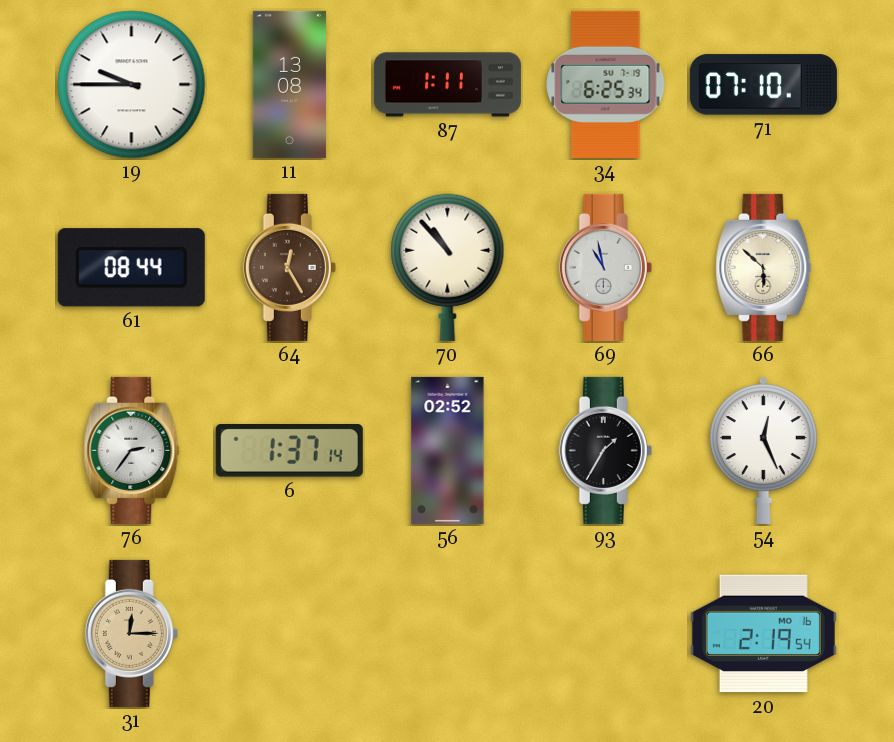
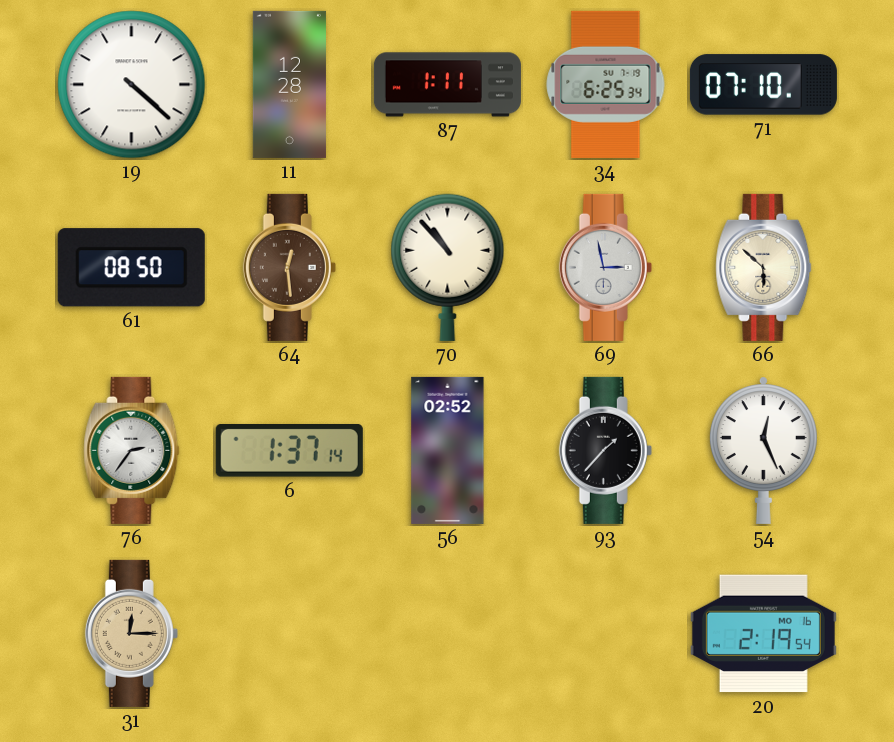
19: 9:45 -> 4:22 (132, 85)
11: 13:08 -> 12:28 (289, 84)
61: 08:44 -> 08:50 (131, 268)
64: 12:25 -> 12:29 (289, 267)
69: 10:58 -> 2:58 (605, 267)
93: 1:35 -> 1:37 (605, 450)
